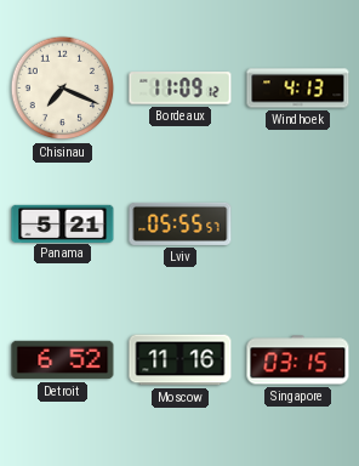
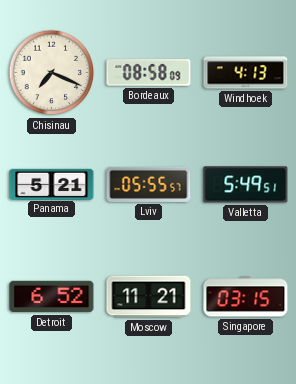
Bordeaux: 11:09 -> 08:58 (149, 73)
Valletta: none -> 5:49 (246, 185)
Moscow: 11:16 -> 11:21 (149, 297)
